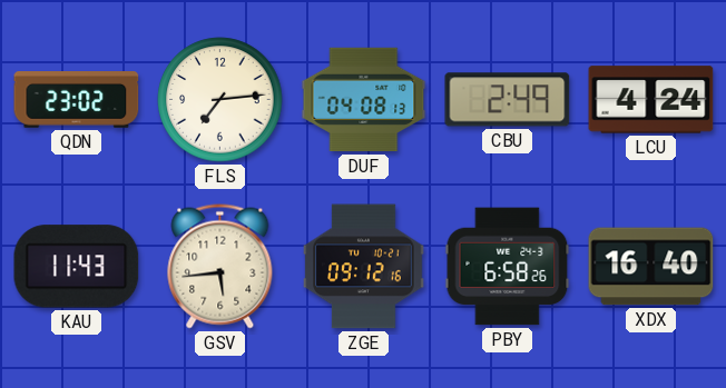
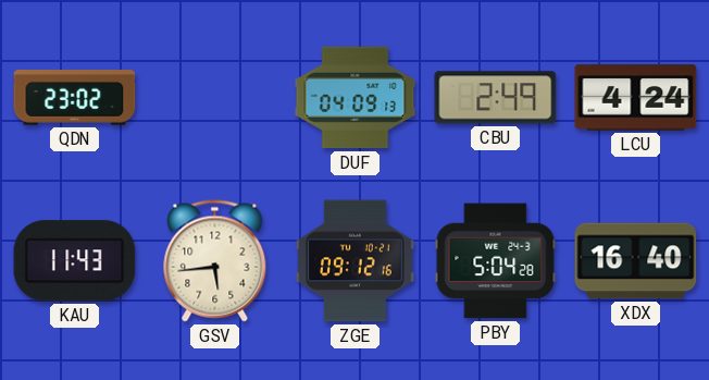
FLS: 7:14 -> none (220, 100)
DUF: 04:08 -> 04:09 (356, 98)
PBY: 6:58 -> 5:04 (496, 261)
